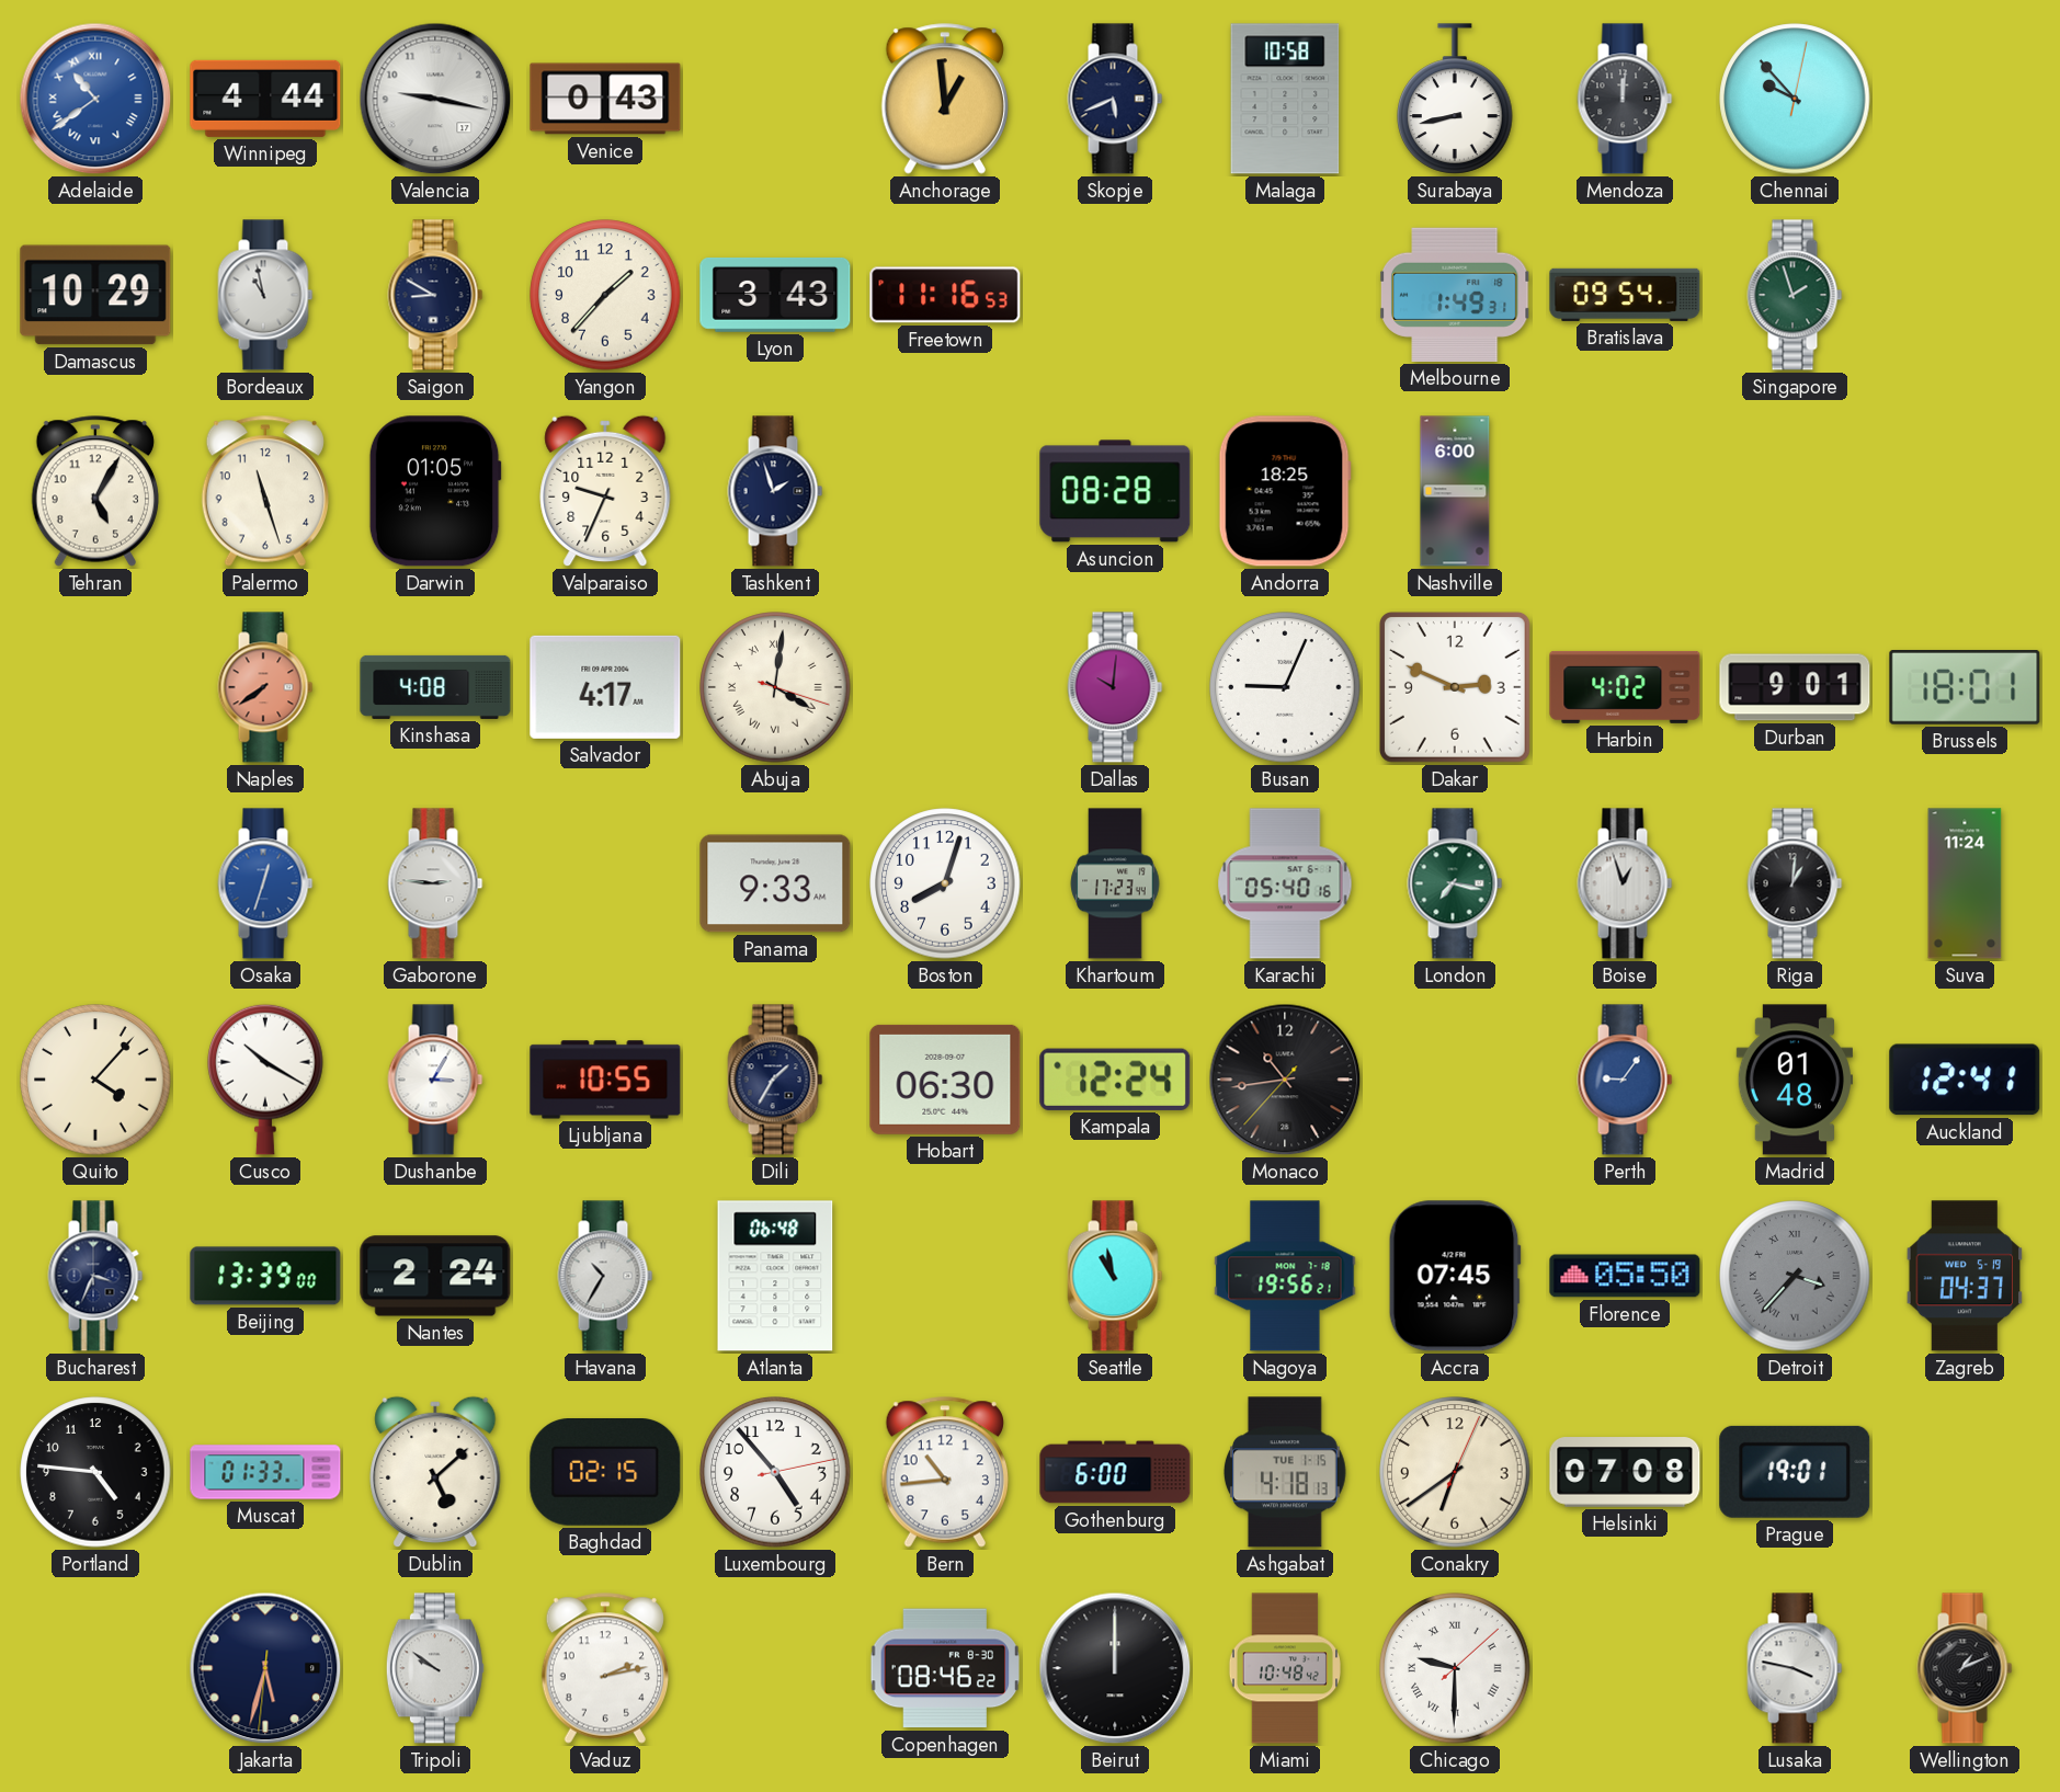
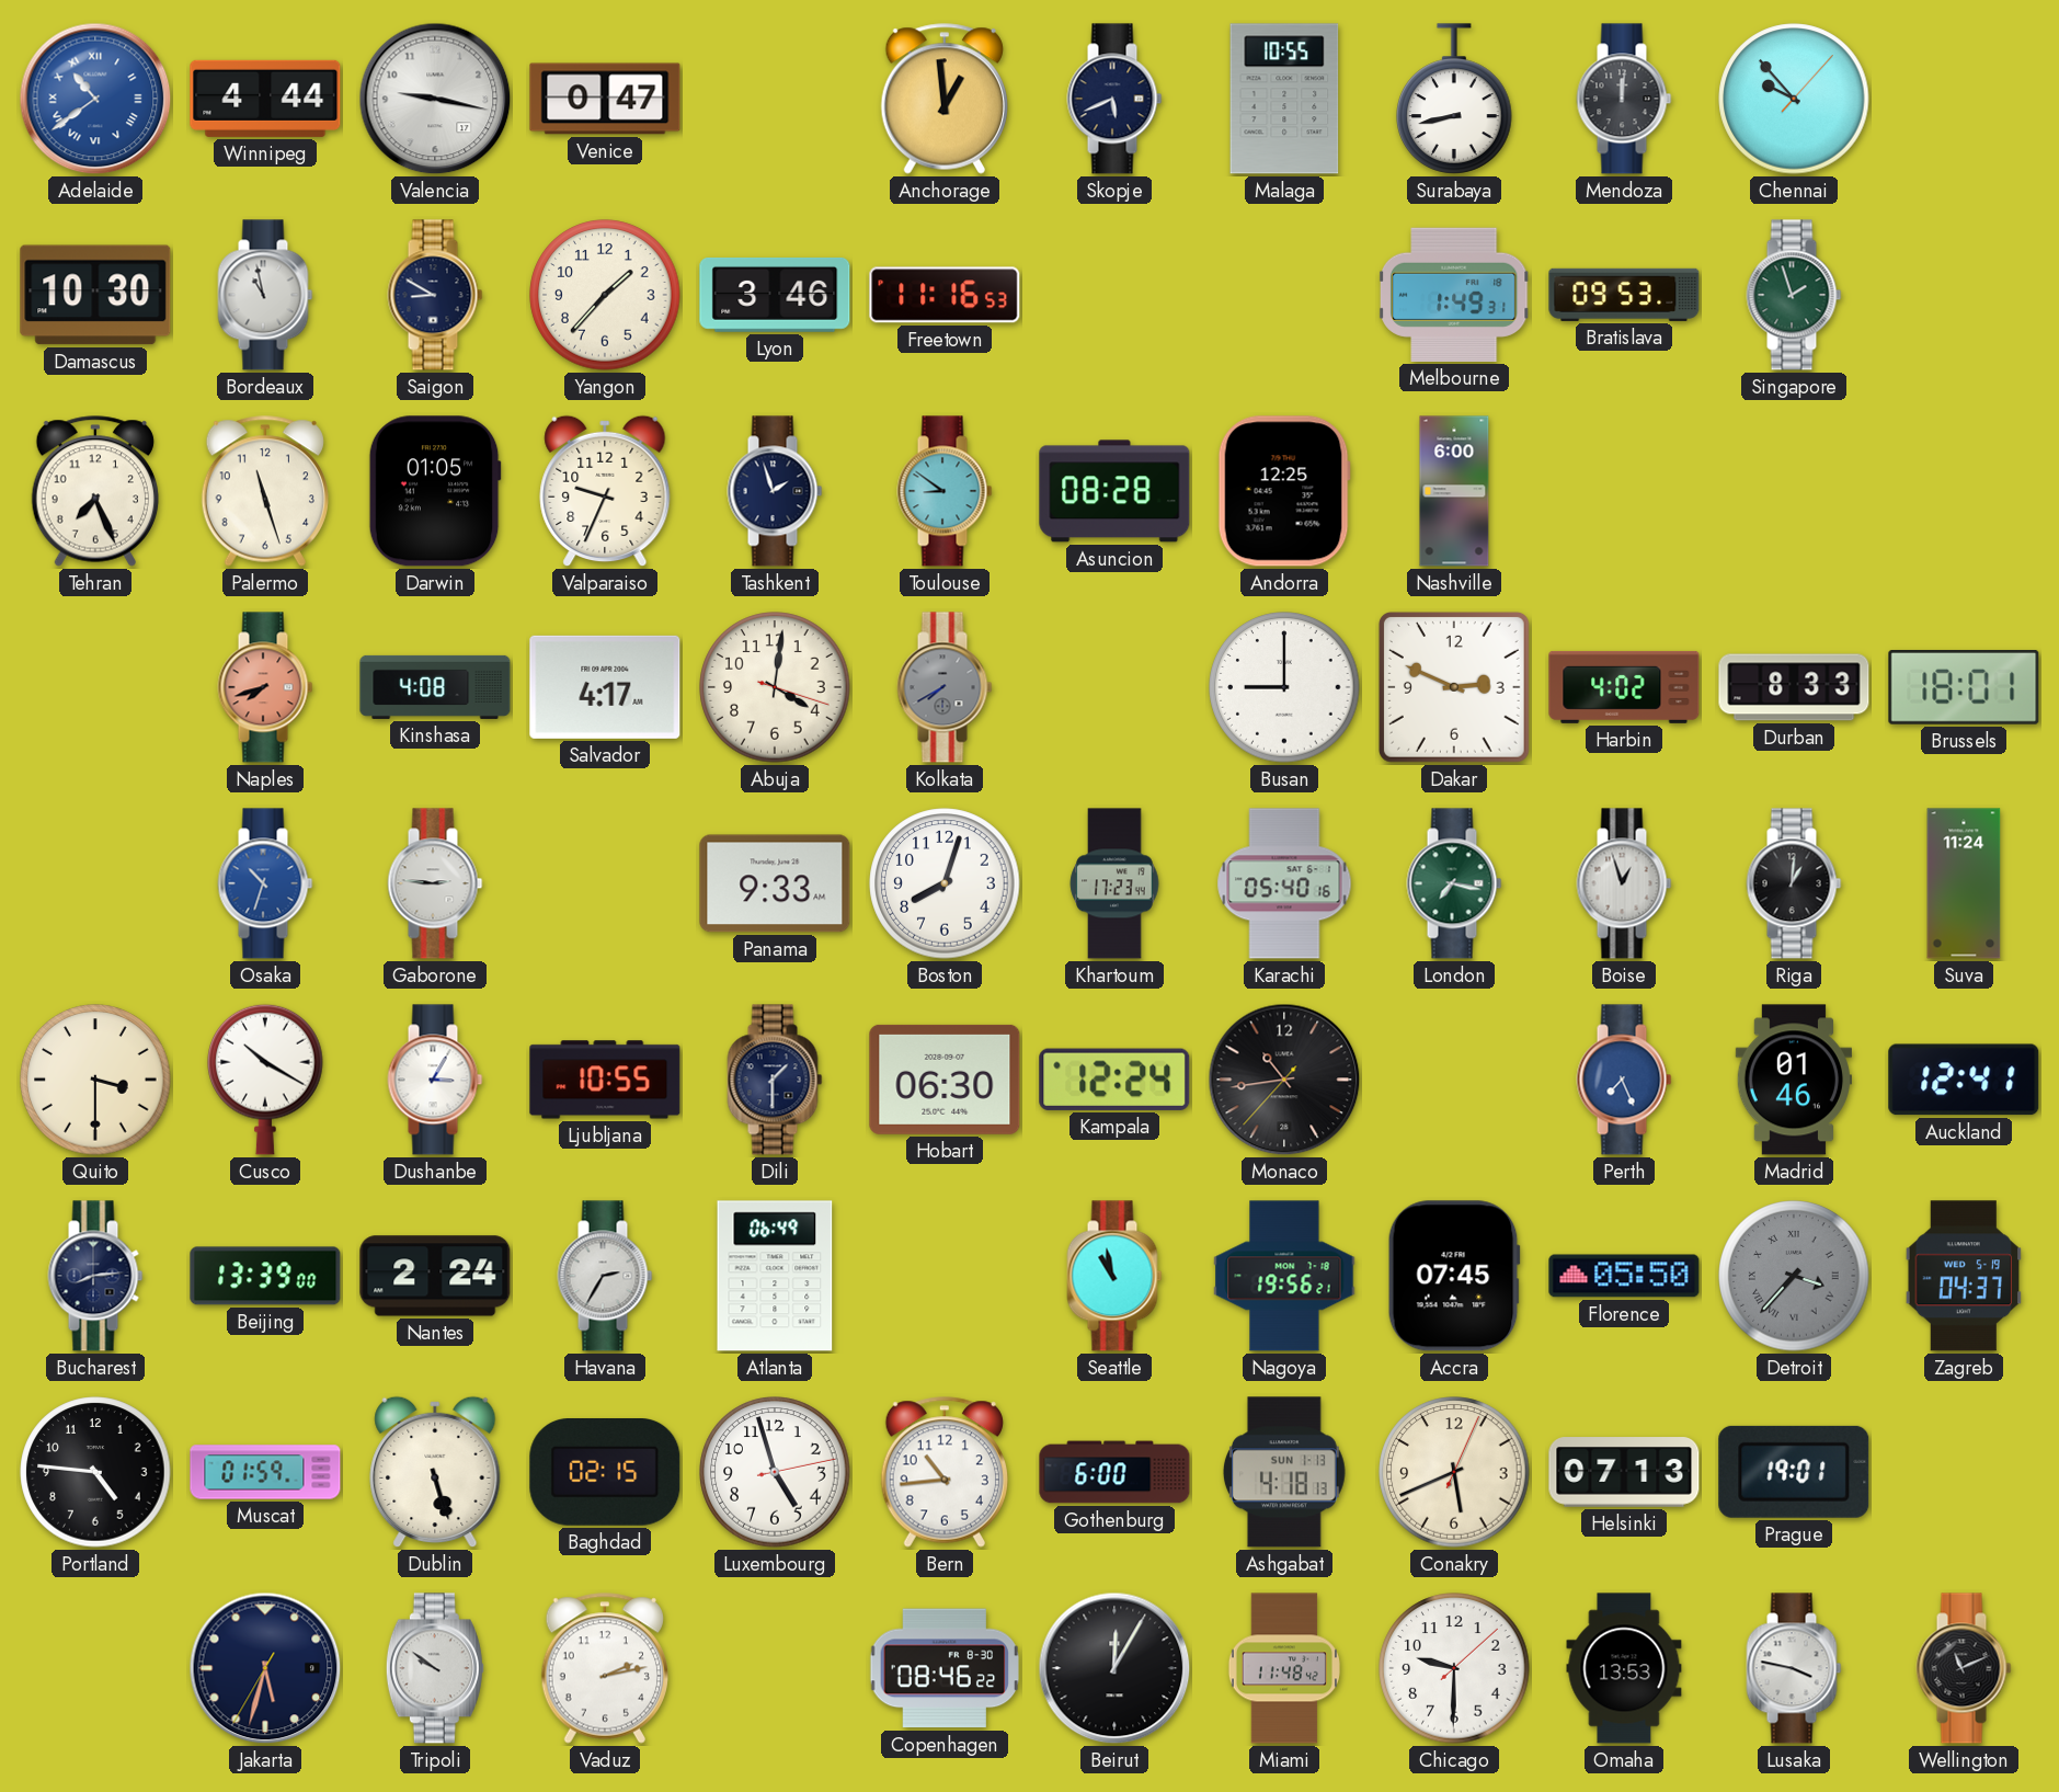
Venice: 0:43 -> 0:47 (605, 99)
Malaga: 10:58 -> 10:55 (1284, 99)
Chennai: 9:53:02 -> 9:53:07 (1794, 99)
Damascus: 10:29 -> 10:30 (95, 295)
Lyon: 3:43 -> 3:46 (775, 295)
Bratislava: 09:54 -> 09:53 (1624, 295)
Tehran: 5:05 -> 7:26 (94, 491)
Toulouse: none -> 8:51 (945, 491)
Andorra: 18:25 -> 12:25 (1284, 491)
Naples: 7:39 -> 7:42 (265, 687)
Abuja numerals: Roman -> Arabic (775, 687)
Kolkata: none -> 7:40 (945, 687)
Dallas: 10:01 -> none (1115, 687)
Busan: 9:04 -> 9:00 (1284, 687)
Durban: 9:01 -> 8:33 (1794, 687)
Osaka: 12:33 -> 10:33 (265, 883)
Quito: 4:07 -> 3:30 (95, 1080)
Dili: 1:35 -> 1:30 (775, 1080)
Perth: 9:06 -> 7:26 (1624, 1080)
Madrid: 01:48 -> 01:46 (1793, 1080)
Bucharest: 3:34 -> 8:14 (95, 1276)
Havana: 10:35 -> 2:35 (605, 1276)
Atlanta: 06:48 -> 06:49 (775, 1276)
Muscat: 01:33 -> 01:59 (265, 1472)
Dublin: 5:08 -> 5:27 (435, 1472)
Luxembourg: 4:53 -> 4:57 (775, 1472)
Ashgabat date: TUE 1-15 -> SUN 1-13 (1284, 1472)
Conakry: 6:39 -> 5:41 (1454, 1472)
Helsinki: 07:08 -> 07:13 (1624, 1472)
Jakarta: 5:32:31 -> 5:32:35 (265, 1668)
Beirut: 12:00 -> 12:05 (1114, 1668)
Miami: 10:48 -> 11:48 (1284, 1668)
Chicago numerals: Roman -> Arabic (1454, 1668)
Omaha: none -> 13:53 (1624, 1668)
Wellington: 1:11 -> 11:11 (1964, 1668)
